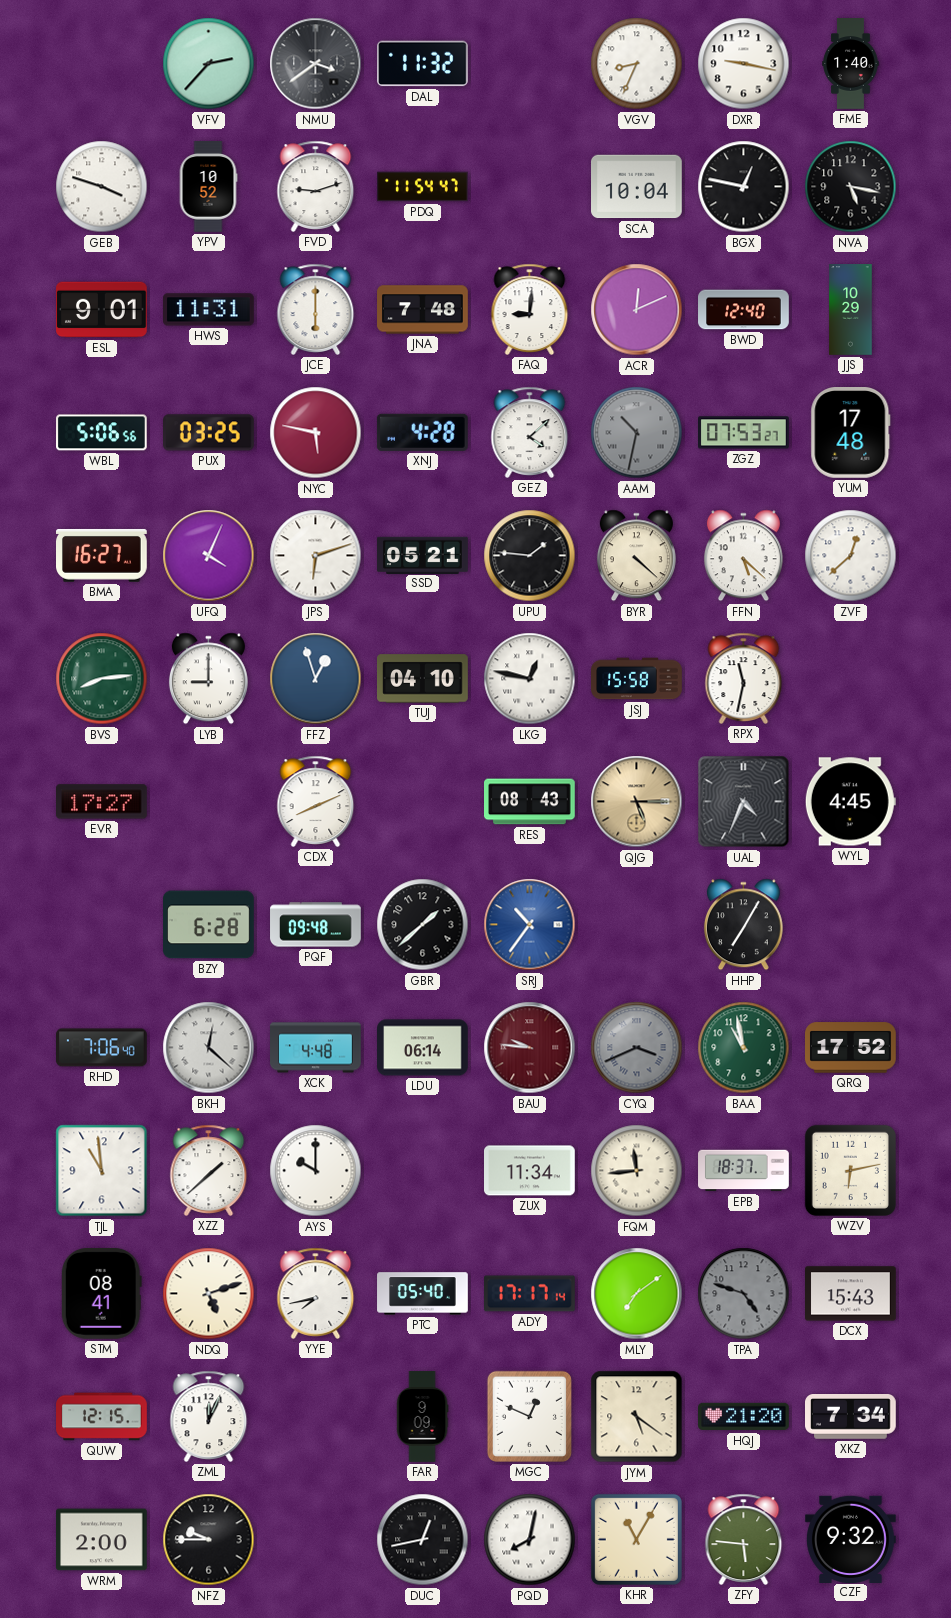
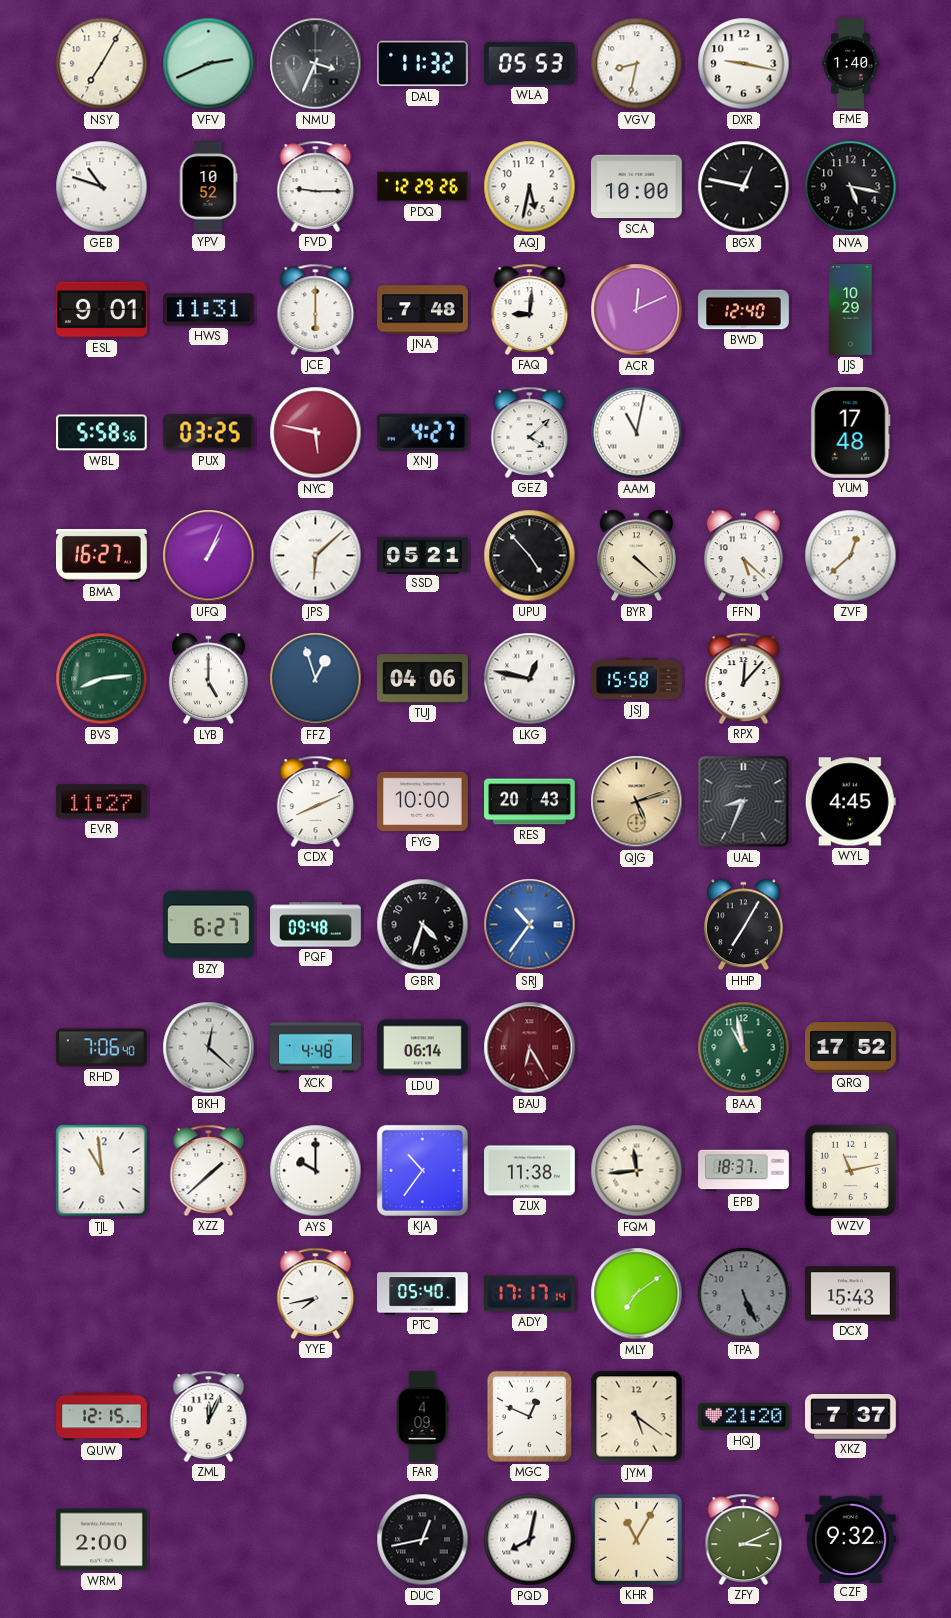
NSY: none -> 7:05 (102, 64)
VFV: 2:37 -> 2:41 (209, 64)
NMU: 3:39 -> 3:34 (316, 64)
WLA: none -> 05:53 (530, 64)
VGV: 8:34 -> 8:32 (637, 64)
GEB: 3:48 -> 10:48 (102, 187)
FVD: 9:12 -> 9:15 (316, 186)
PDQ: 11:54 -> 12:29 (423, 187)
AQJ: none -> 5:32 (530, 187)
SCA: 10:04 -> 10:00 (637, 187)
WBL: 5:06 -> 5:58 (102, 433)
XNJ: 4:28 -> 4:27 (422, 432)
AAM: 10:32 -> 11:02 (637, 433)
AAM dial: grey -> white (637, 433)
ZGZ: 07:53 -> none (744, 433)
UFQ: 4:04 -> 1:04 (209, 556)
JPS: 6:12 -> 6:08 (316, 556)
UPU: 1:46 -> 4:53 (530, 556)
LYB: 9:00 -> 5:00 (208, 679)
TUJ: 04:10 -> 04:06 (423, 679)
RPX: 11:32 -> 12:07 (744, 678)
EVR: 17:27 -> 11:27 (102, 802)
FYG: none -> 10:00 (423, 802)
RES: 08:43 -> 20:43 (530, 802)
QJG: 5:15 -> 5:12 (637, 802)
UAL: 4:34 -> 8:34 (744, 802)
BZY: 6:28 -> 6:27 (209, 925)
GBR: 1:38 -> 4:33 (423, 925)
BAU: 9:46 -> 6:25 (530, 1048)
CYQ: 3:41 -> none (637, 1048)
KJA: none -> 10:36 (422, 1170)
ZUX: 11:34 -> 11:38 (530, 1171)
WZV: 6:13 -> 11:13 (850, 1170)
STM: 08:41 -> none (101, 1293)
NDQ: 5:12 -> none (209, 1294)
TPA: 4:48 -> 5:26 (744, 1294)
FAR: 9:09 -> 4:09 (422, 1417)
XKZ: 7:34 -> 7:37 (851, 1417)
NFZ: 9:45 -> none (209, 1540)
ZFY: 5:46 -> 3:11 (744, 1539)
